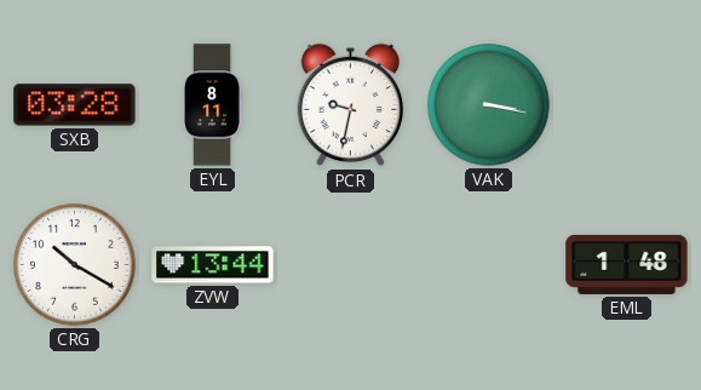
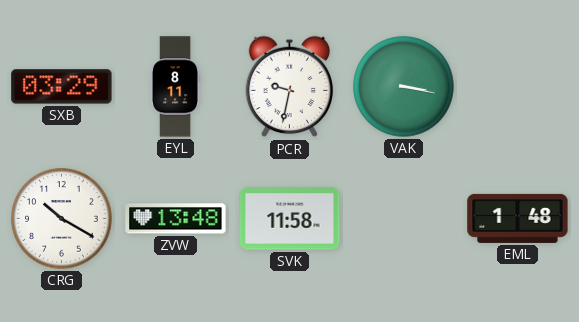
SXB: 03:28 -> 03:29 (62, 87)
ZVW: 13:44 -> 13:48 (176, 219)
SVK: none -> 11:58 (290, 219)
